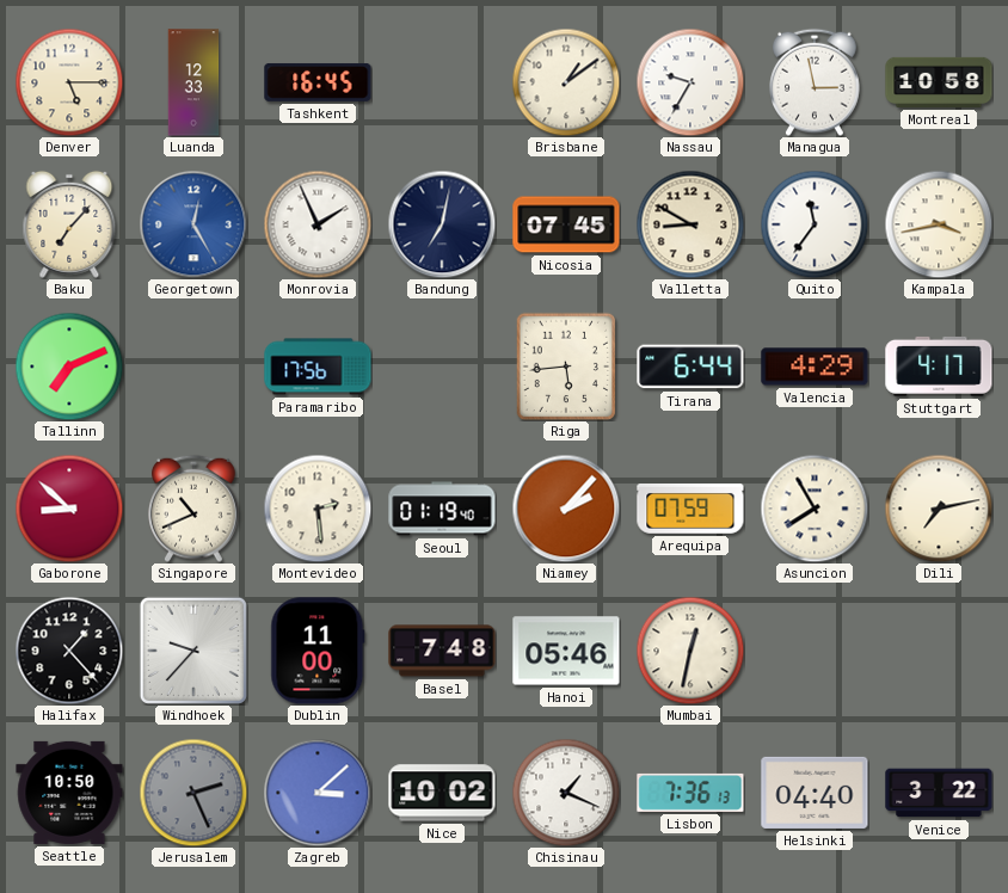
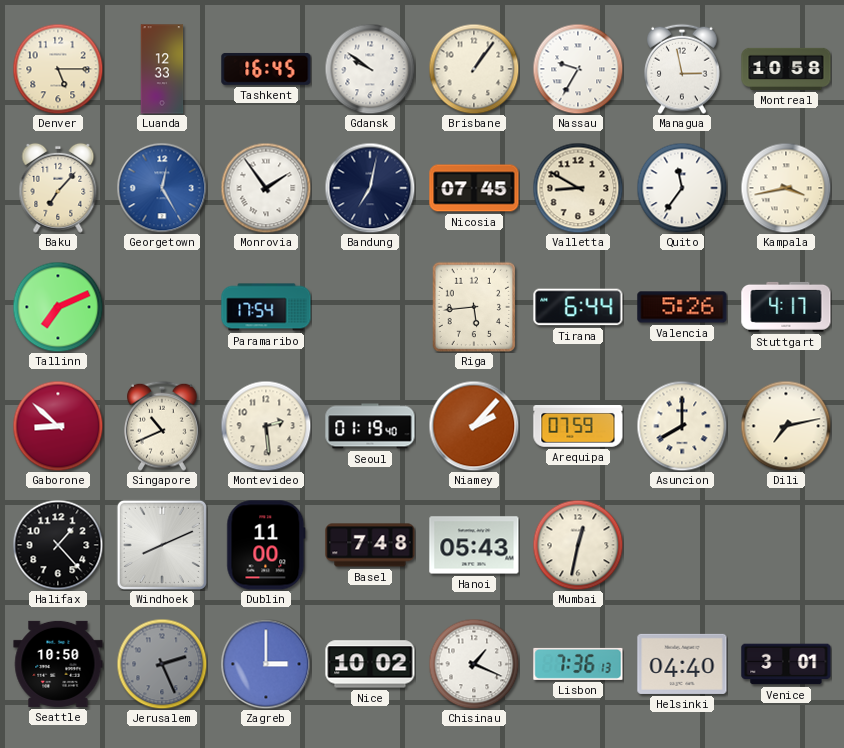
Gdansk: none -> 9:51 (370, 69)
Brisbane: 1:09 -> 1:06 (474, 69)
Monrovia: 1:56 -> 1:54 (266, 188)
Paramaribo: 17:56 -> 17:54 (266, 307)
Valencia: 4:29 -> 5:26 (682, 307)
Asuncion: 7:55 -> 8:00 (682, 426)
Windhoek: 9:37 -> 8:11 (162, 545)
Hanoi: 05:46 -> 05:43 (474, 545)
Zagreb: 3:08 -> 3:00 (266, 664)
Venice: 3:22 -> 3:01 (786, 664)
